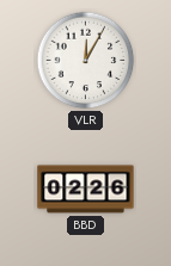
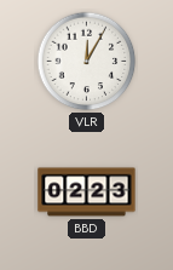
BBD: 02:26 -> 02:23 (87, 193)
